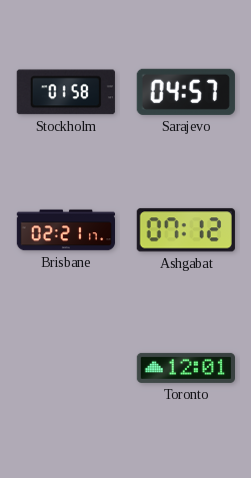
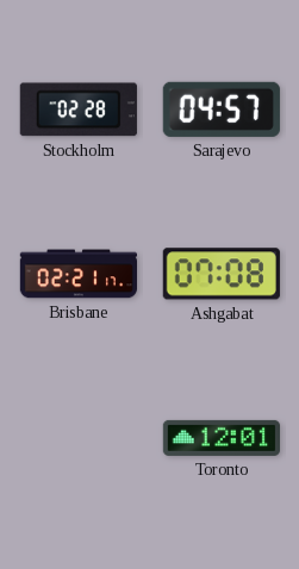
Stockholm: 01:58 -> 02:28 (79, 110)
Ashgabat: 07:12 -> 07:08 (222, 274)
